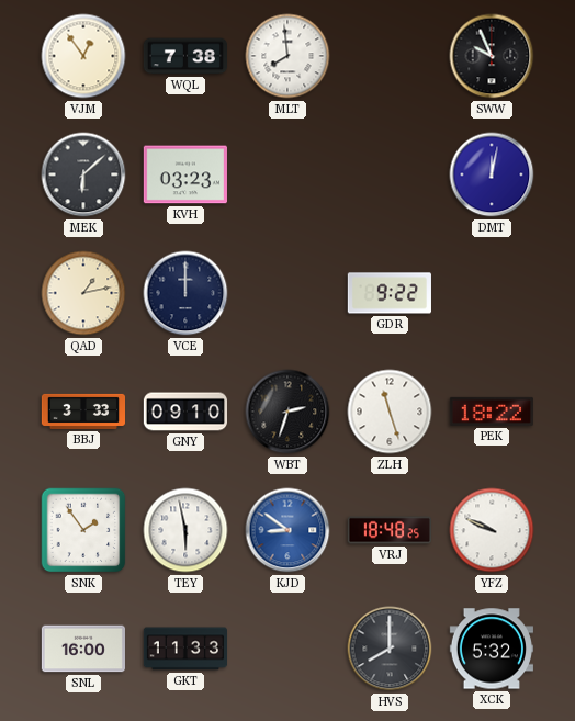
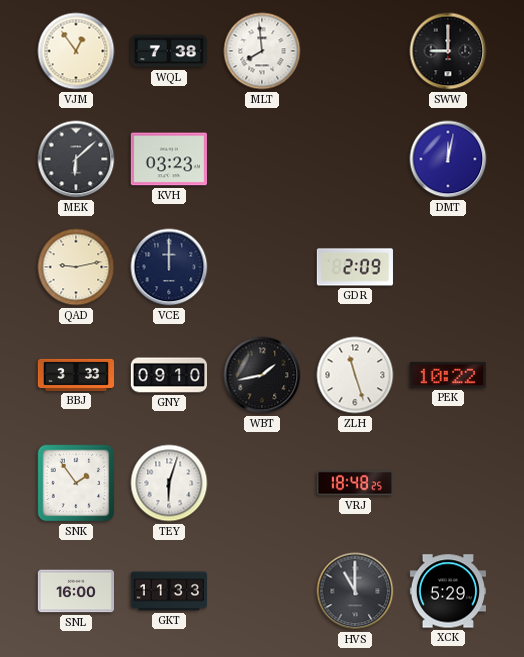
SWW: 9:56 -> 9:00 (448, 51)
QAD: 1:13 -> 9:13 (76, 267)
GDR: 9:22 -> 2:09 (355, 267)
WBT: 2:33 -> 1:43 (262, 375)
PEK: 18:22 -> 10:22 (448, 375)
TEY: 5:58 -> 6:03 (169, 483)
KJD: 8:51 -> none (287, 530)
YFZ: 9:49 -> none (492, 530)
HVS: 8:00 -> 11:00 (355, 591)
XCK: 5:32 -> 5:29 (447, 591)
